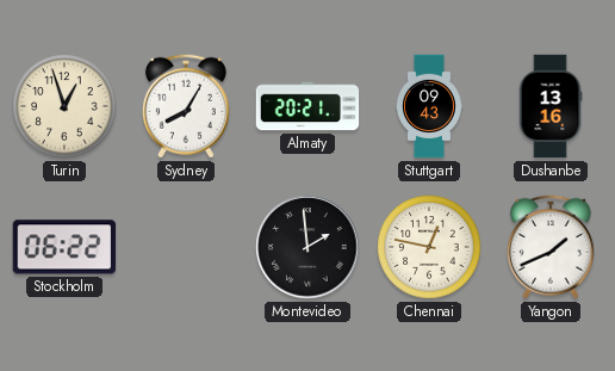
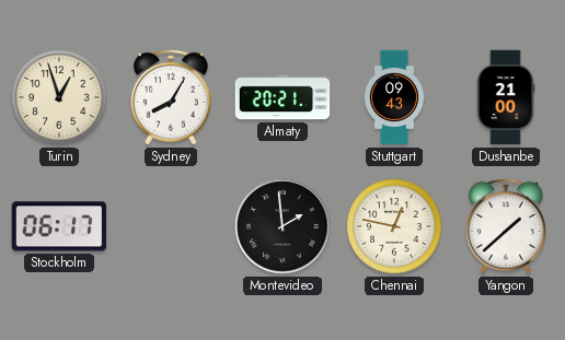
Dushanbe: 13:16 -> 21:00 (506, 97)
Stockholm: 06:22 -> 06:17 (59, 226)
Yangon: 1:41 -> 1:38 (506, 226)
